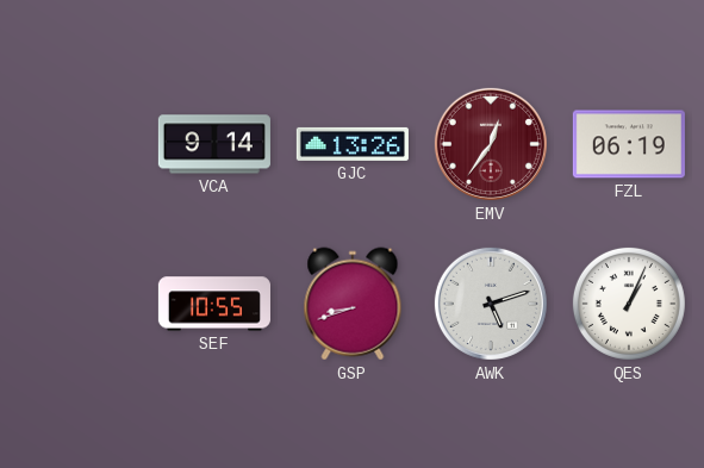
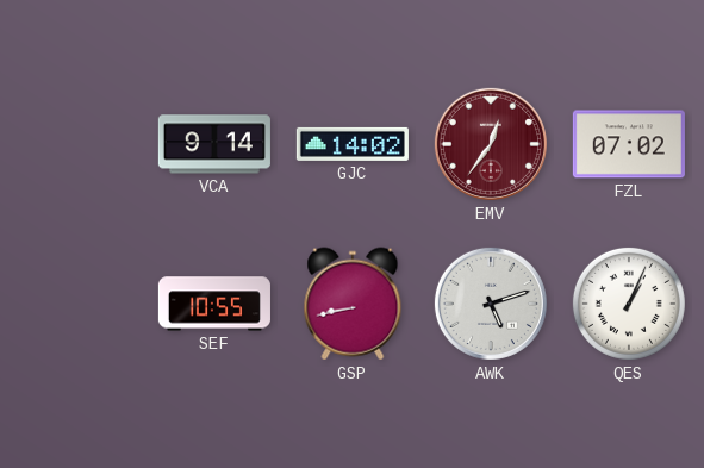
GJC: 13:26 -> 14:02 (353, 144)
FZL: 06:19 -> 07:02 (629, 144)
GSP: 8:42 -> 8:43 (353, 304)
